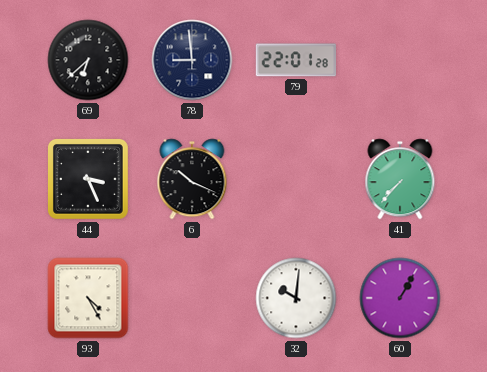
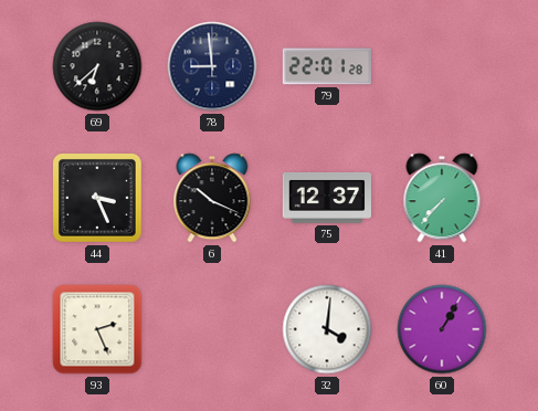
75: none -> 12:37 (326, 198)
93: 4:25 -> 2:26 (97, 329)
32: 10:01 -> 4:01 (327, 329)
